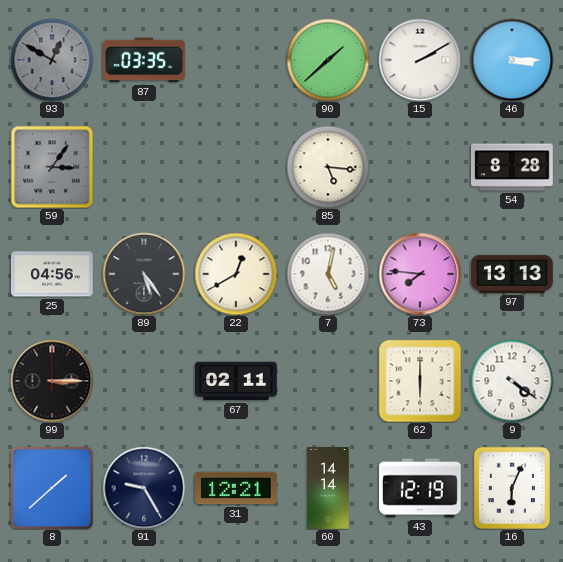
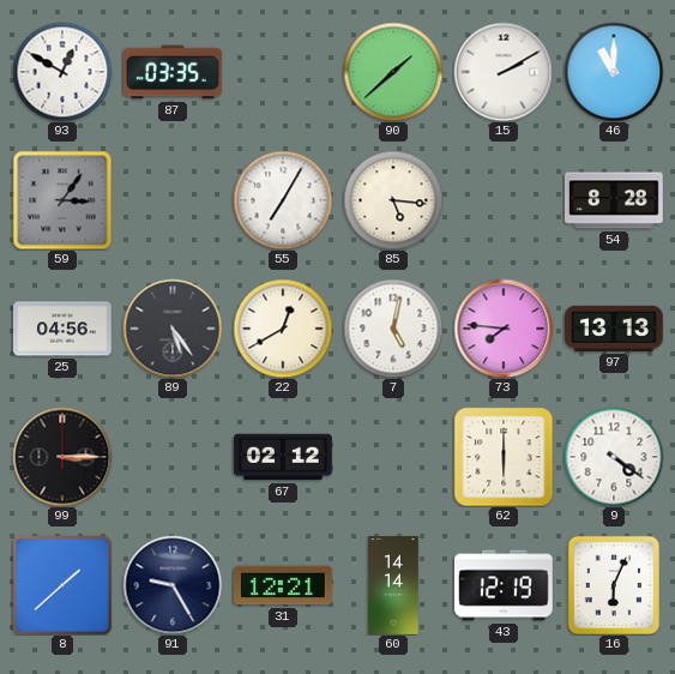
93 dial: grey -> white (62, 72)
46: 3:15 -> 11:00 (614, 72)
55: none -> 7:05 (283, 200)
67: 02:11 -> 02:12 (284, 457)
